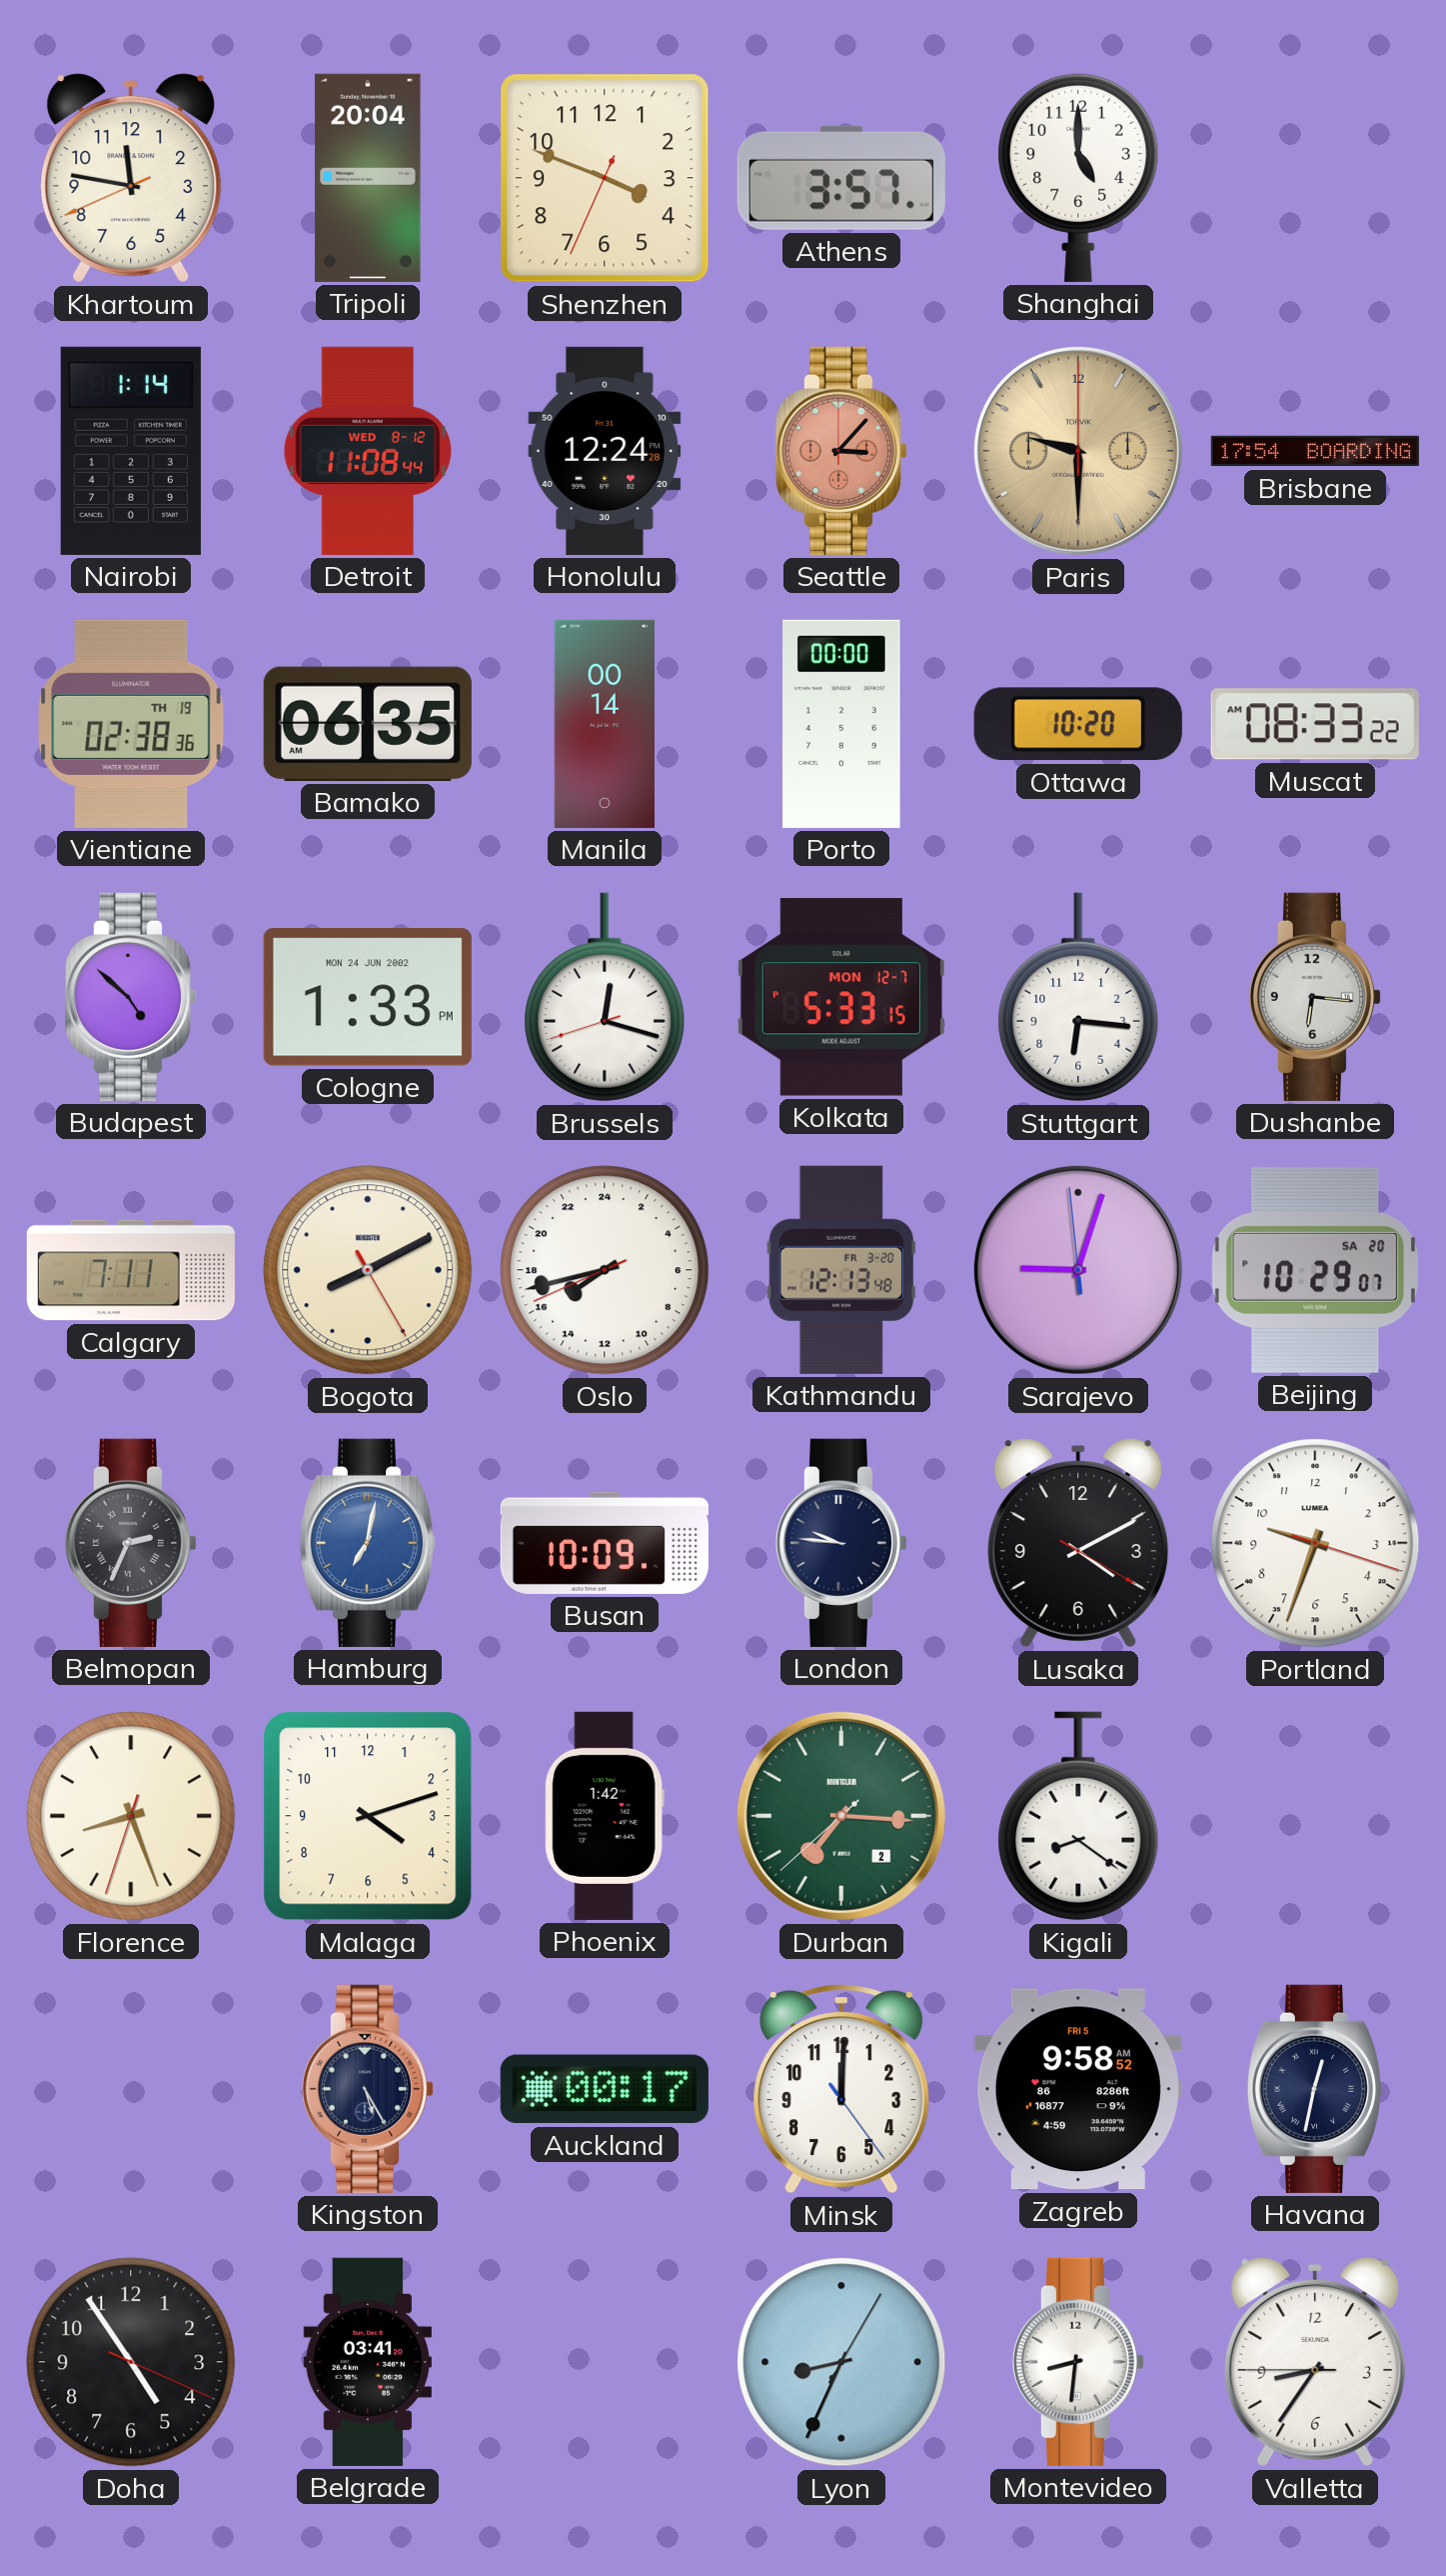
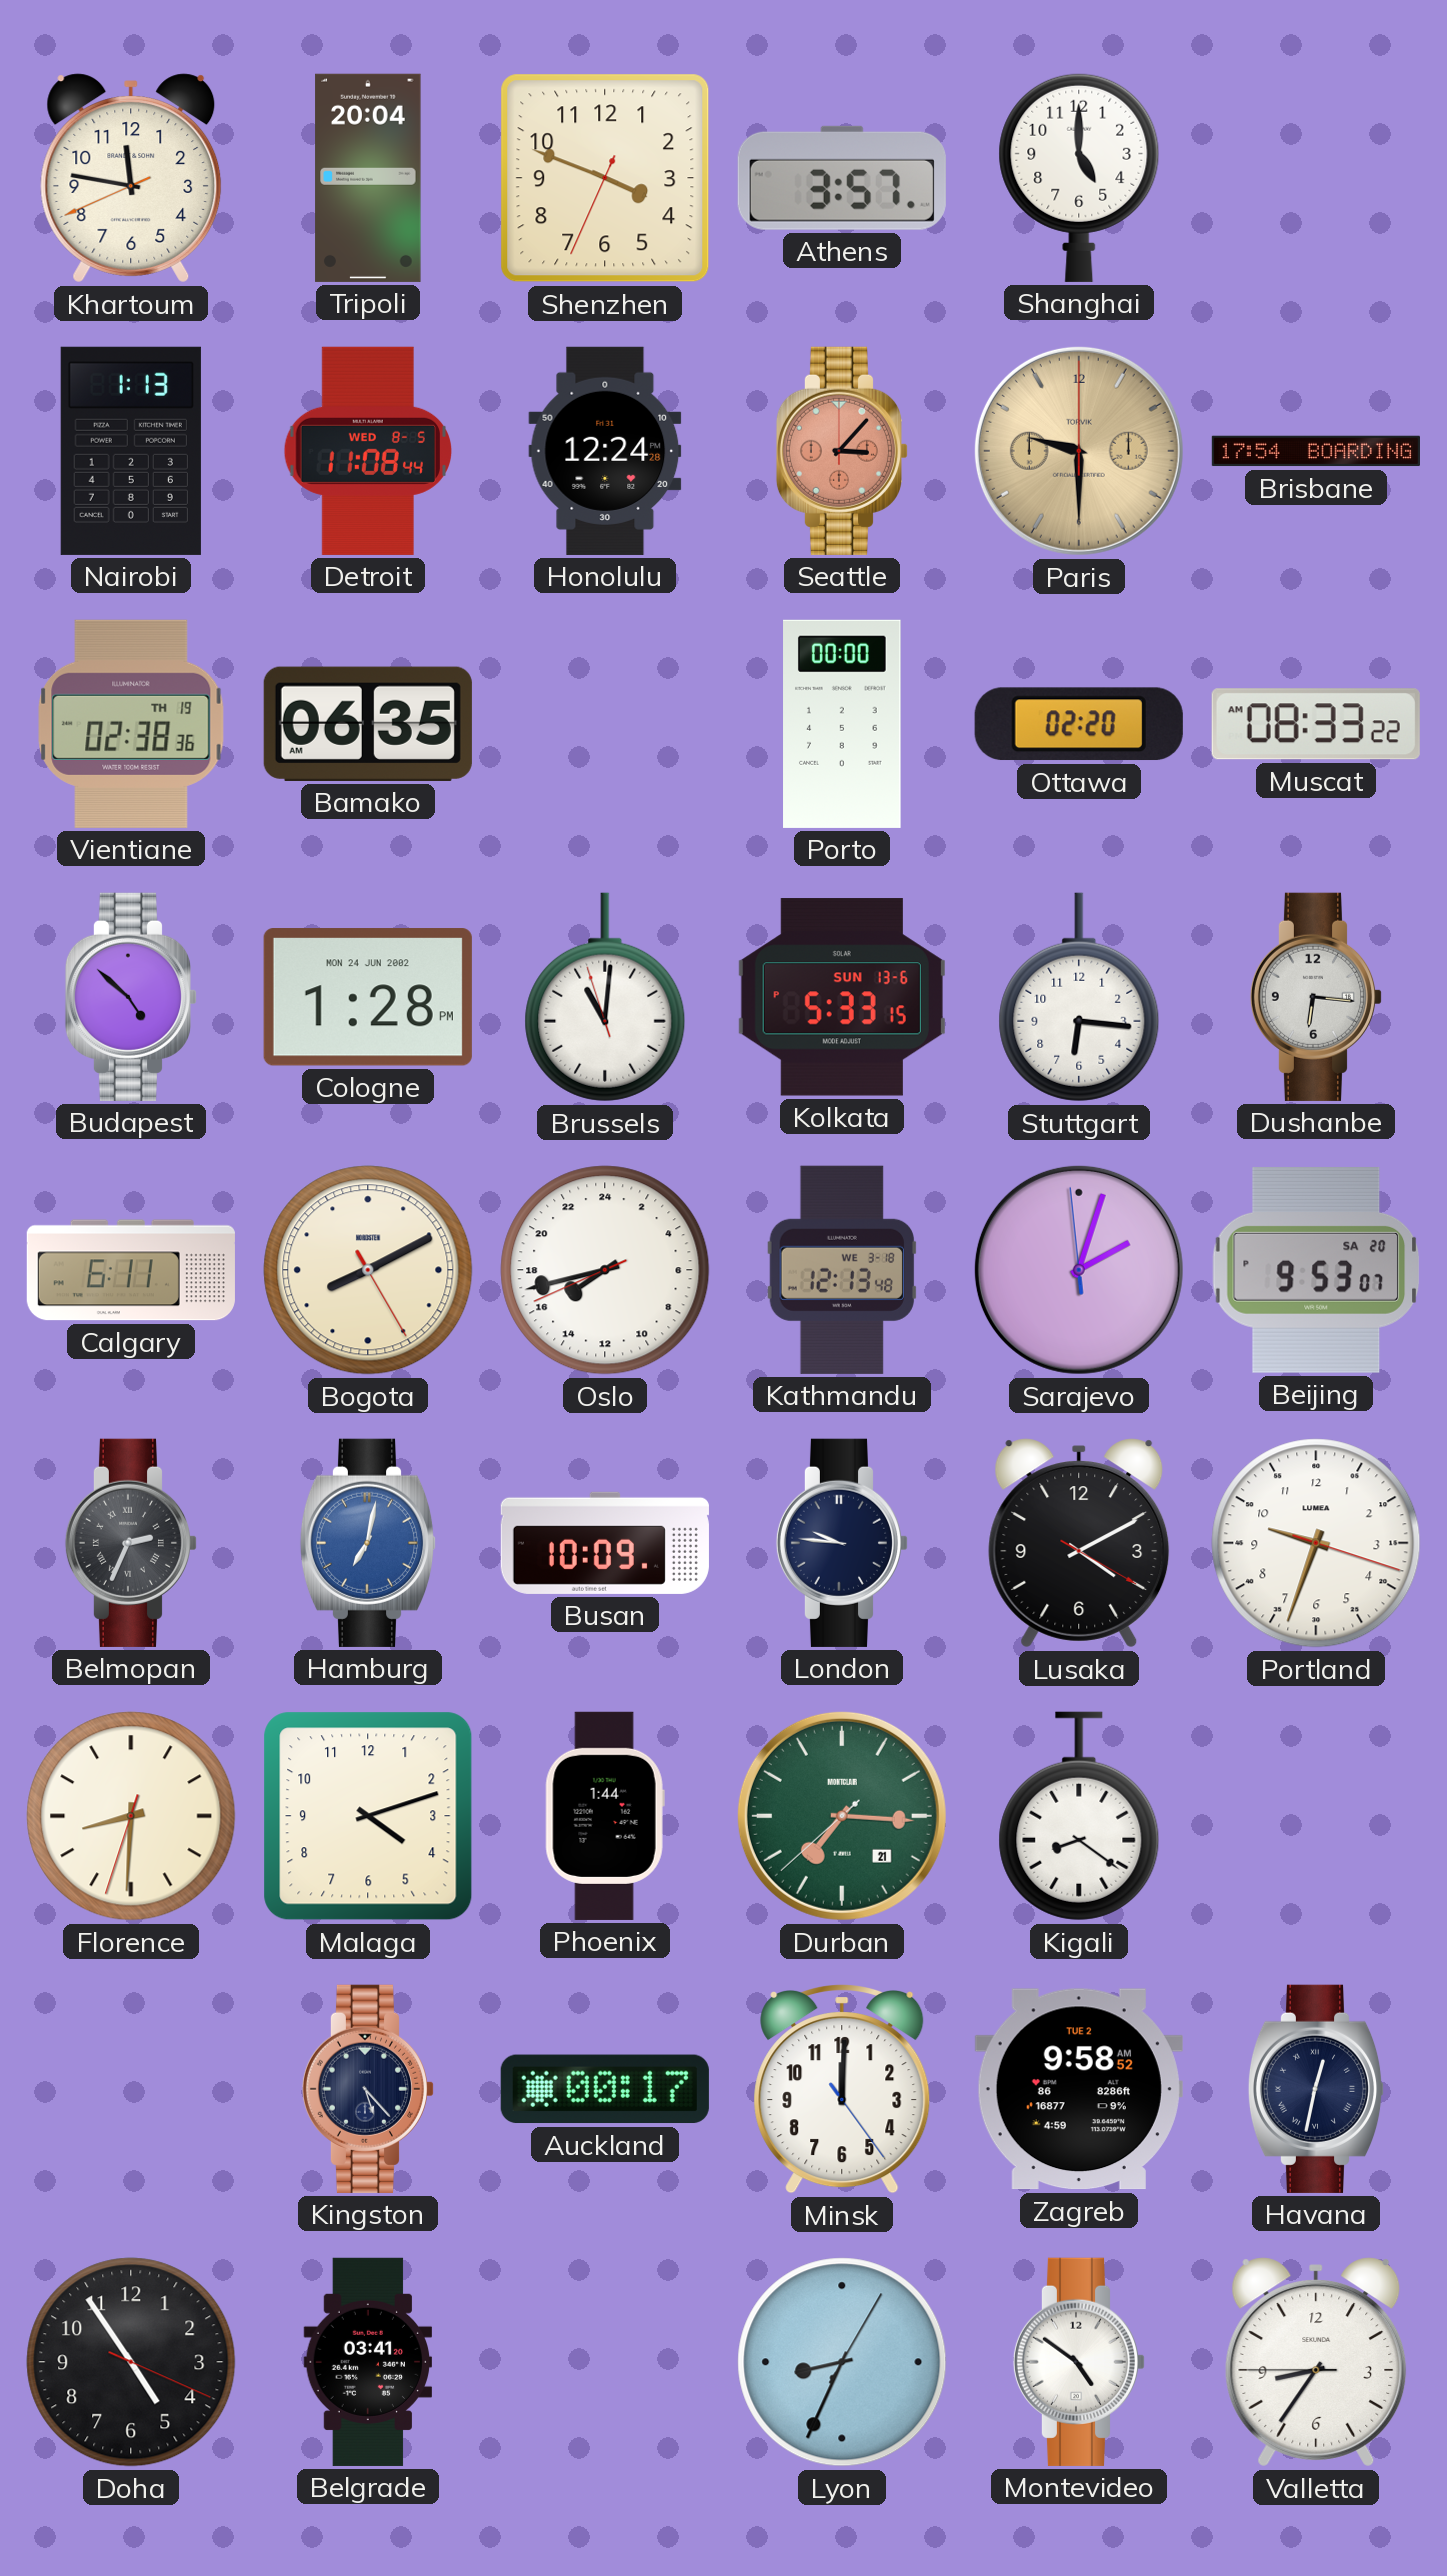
Nairobi: 1:14 -> 1:13 (131, 451)
Detroit date: WED 8-12 -> WED 8-5 (367, 451)
Manila: 00:14 -> none (605, 724)
Ottawa: 10:20 -> 02:20 (1079, 724)
Cologne: 1:33 -> 1:28 (368, 997)
Brussels: 12:17 -> 11:00 (605, 997)
Kolkata date: MON 12-7 -> SUN 13-6 (842, 997)
Calgary: 7:11 -> 6:11 (131, 1270)
Kathmandu date: FR 3-20 -> WE 3-18 (842, 1270)
Sarajevo: 9:02 -> 2:02 (1079, 1270)
Beijing: 10:29 -> 9:53 (1316, 1270)
Florence: 8:26 -> 8:30 (131, 1816)
Phoenix: 1:42 -> 1:44 (605, 1816)
Durban date: 2 -> 21 (842, 1816)
Kingston: 5:25 -> 5:23 (367, 2089)
Zagreb date: FRI 5 -> TUE 2 (1079, 2089)
Montevideo: 8:31 -> 4:51 (1078, 2362)
